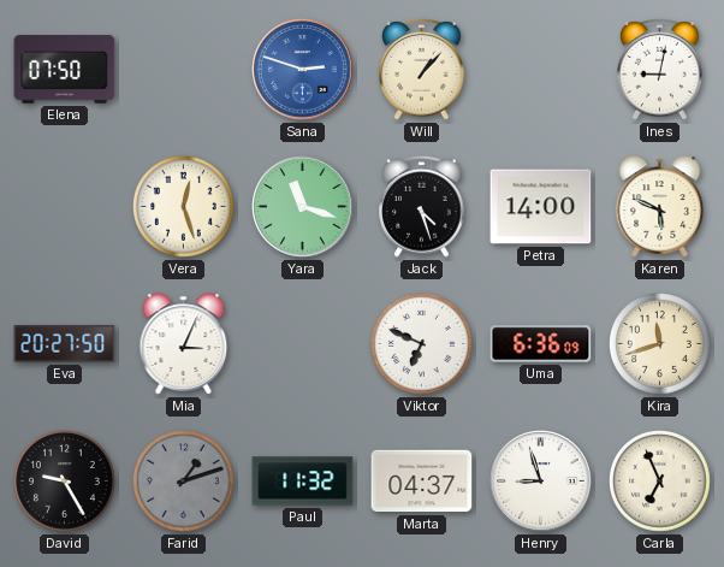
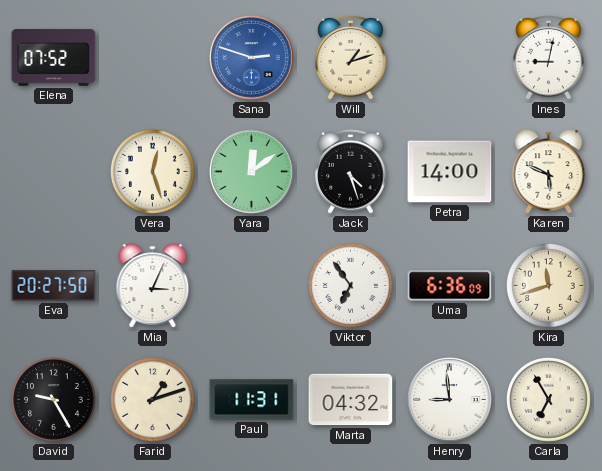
Elena: 07:50 -> 07:52 (54, 58)
Will: 1:07 -> 1:12 (351, 58)
Yara: 11:18 -> 12:09 (252, 172)
Viktor: 6:49 -> 6:54 (351, 286)
Farid dial: grey -> cream (153, 400)
Paul: 11:32 -> 11:31 (252, 400)
Marta: 04:37 -> 04:32 (351, 400)
Henry: 8:57 -> 8:59 (450, 400)
Carla: 6:56 -> 6:55 (549, 400)
